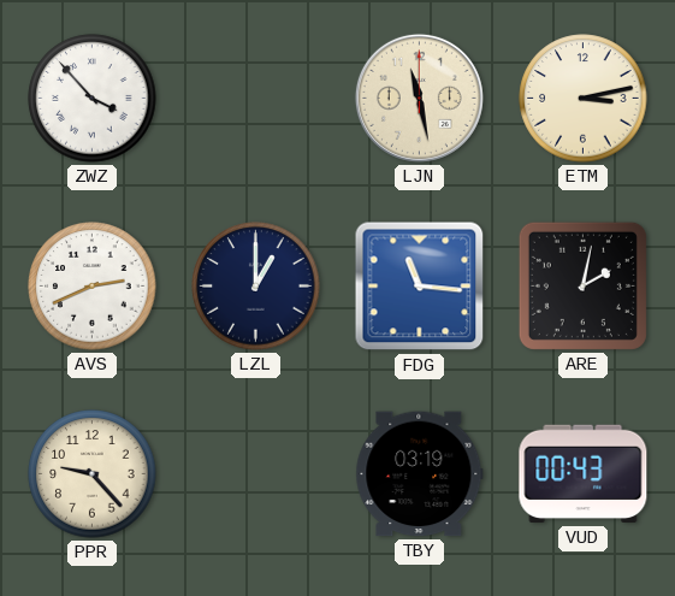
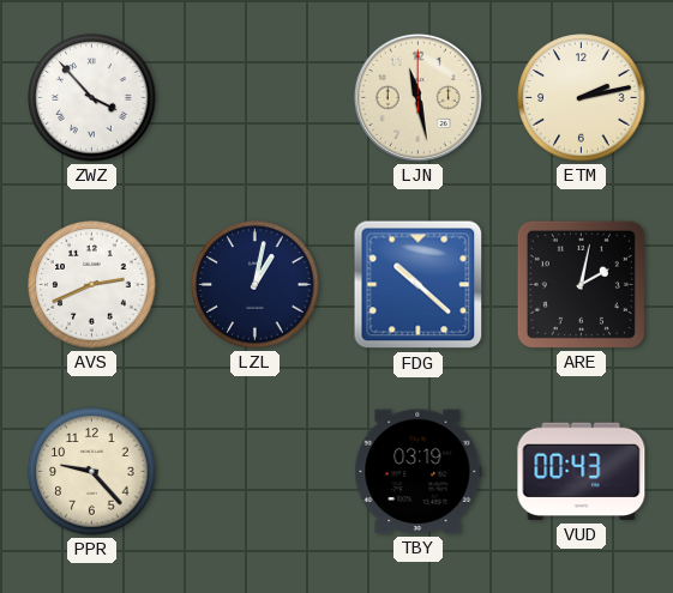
ETM: 3:13 -> 2:13 (582, 98)
LZL: 1:00 -> 1:02 (256, 285)
FDG: 11:16 -> 10:22 (419, 285)
